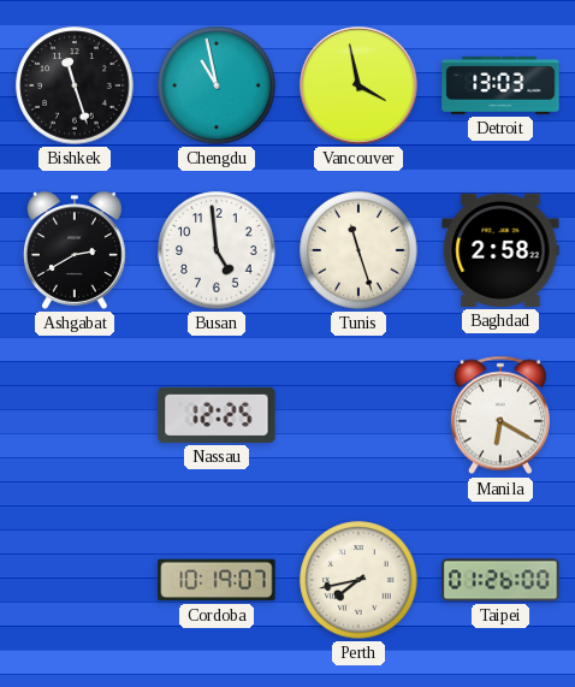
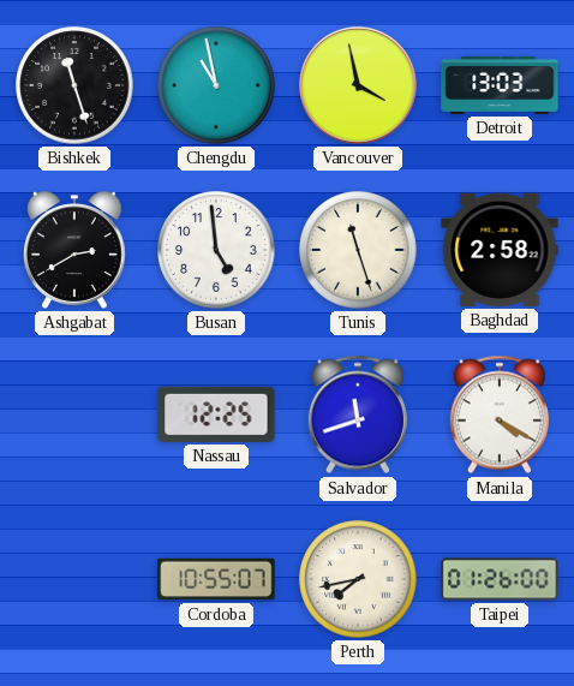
Salvador: none -> 11:42 (358, 414)
Manila: 6:20 -> 4:20 (500, 414)
Cordoba: 10:19 -> 10:55 (216, 579)
